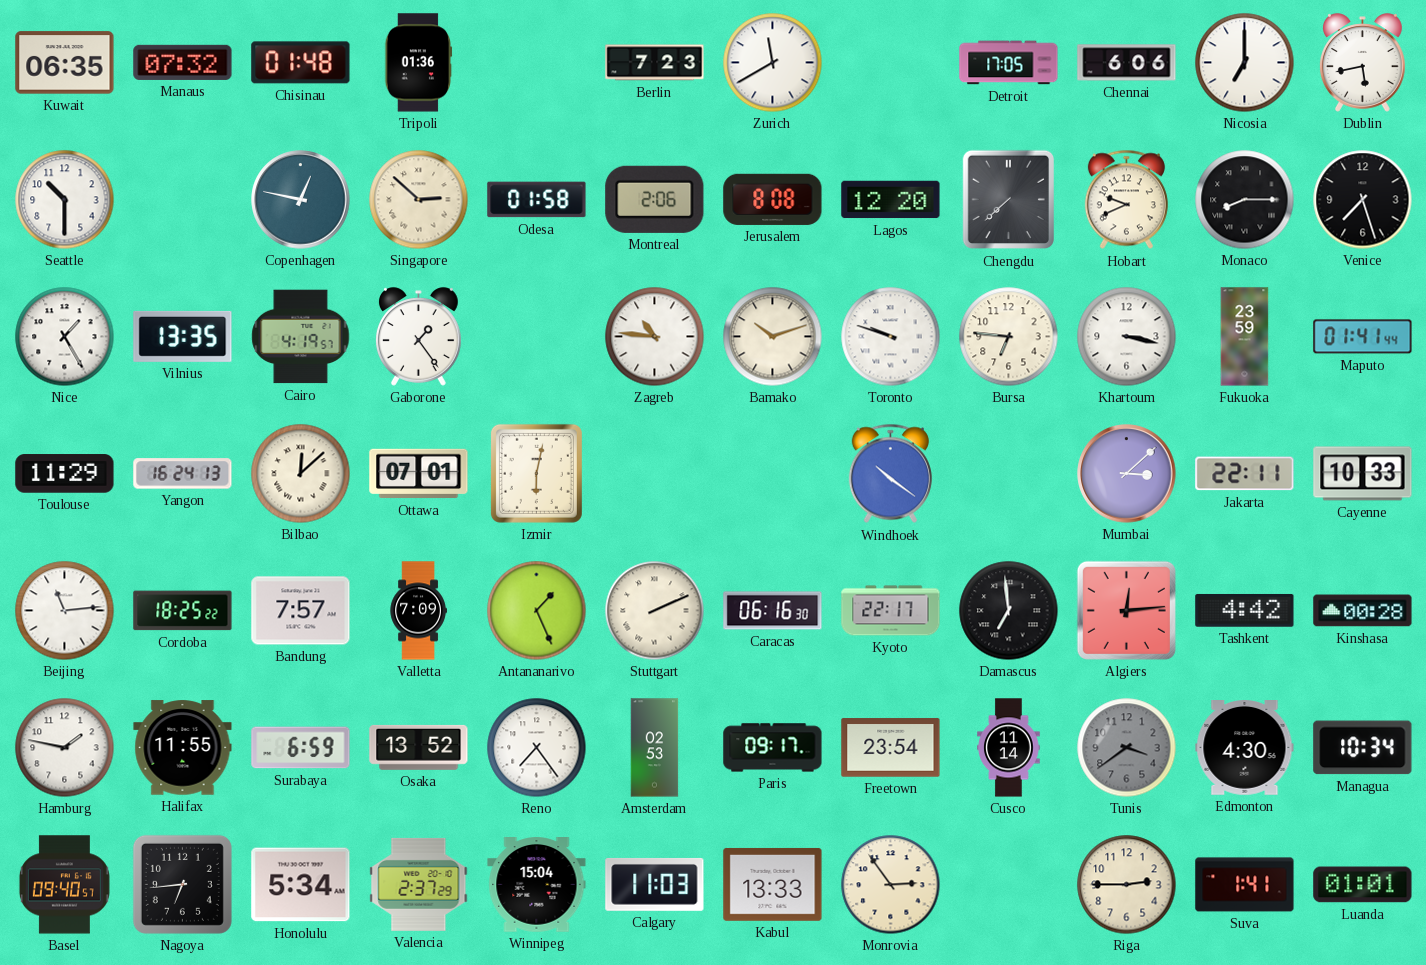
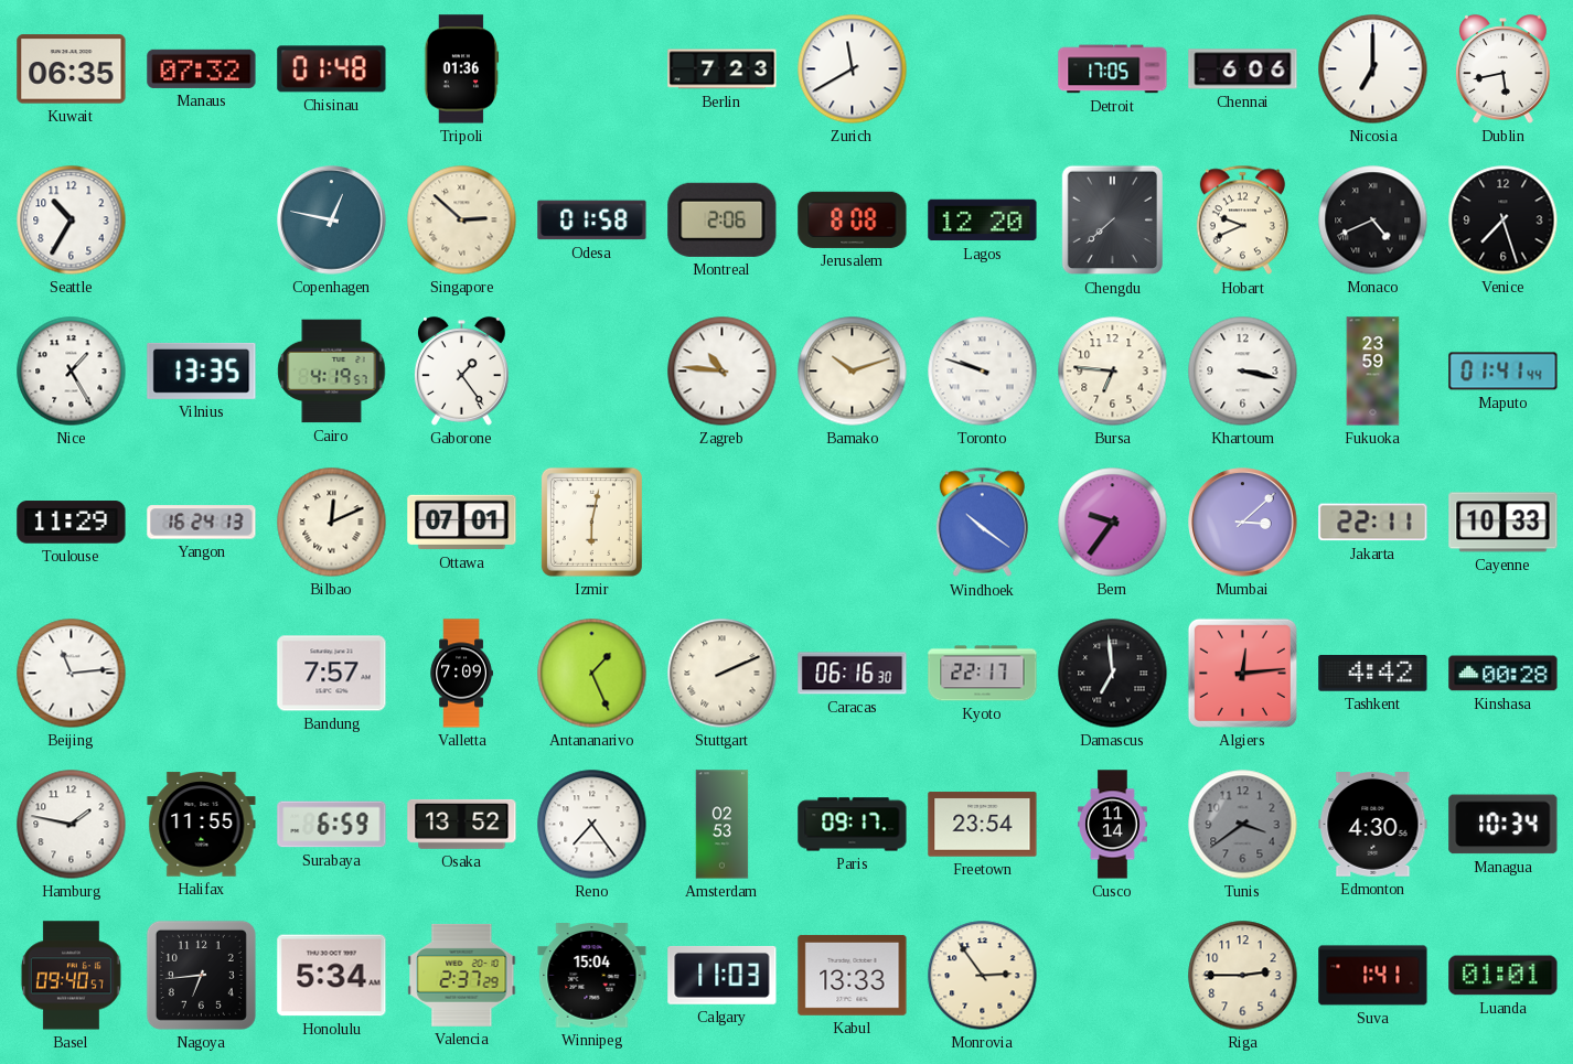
Seattle: 10:30 -> 10:35 (72, 221)
Monaco: 8:15 -> 4:41 (1373, 221)
Bilbao: 12:08 -> 12:11 (332, 523)
Bern: none -> 9:36 (1113, 523)
Cordoba: 18:25 -> none (183, 611)
